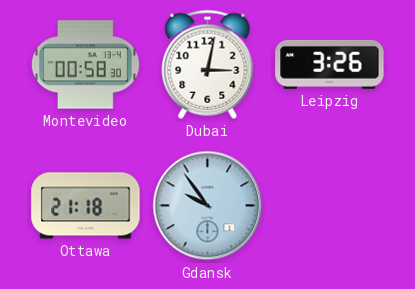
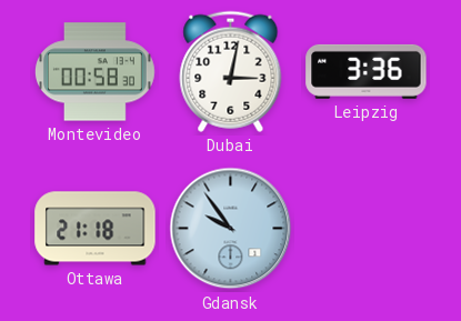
Leipzig: 3:26 -> 3:36 (367, 71)
